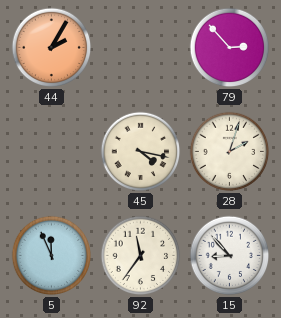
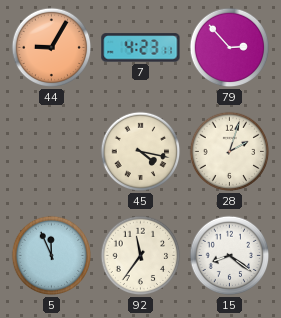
44: 2:05 -> 9:05 (52, 48)
7: none -> 4:23 (141, 48)
15: 8:53 -> 8:21 (230, 256)
